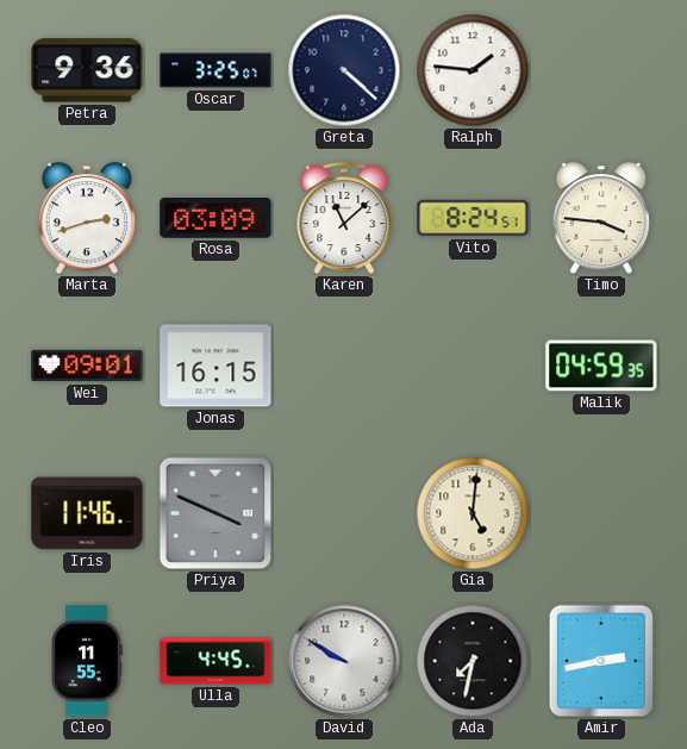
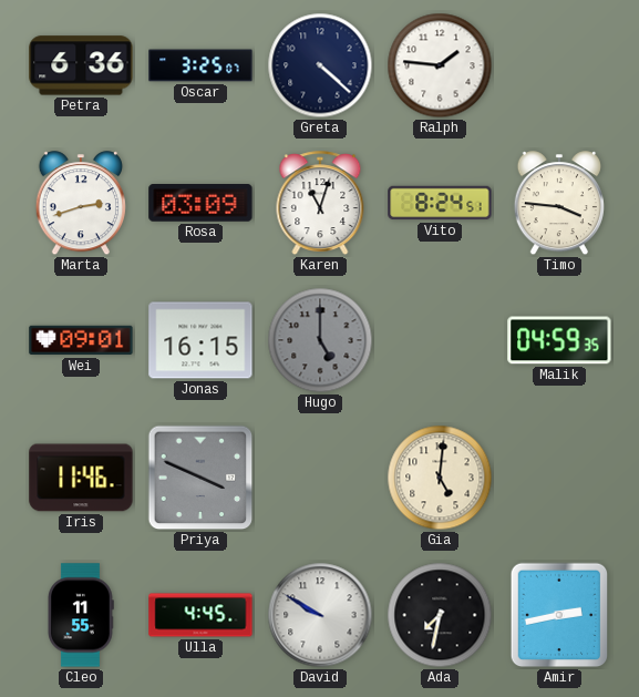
Petra: 9:36 -> 6:36 (81, 65)
Karen: 11:08 -> 11:03 (320, 204)
Hugo: none -> 5:00 (320, 340)
